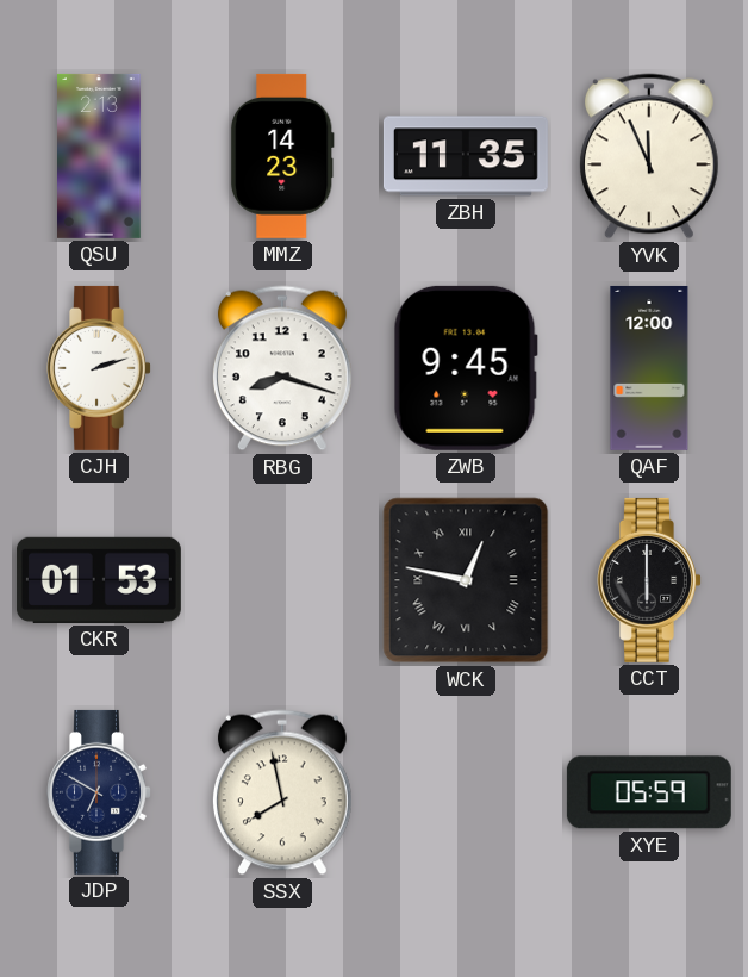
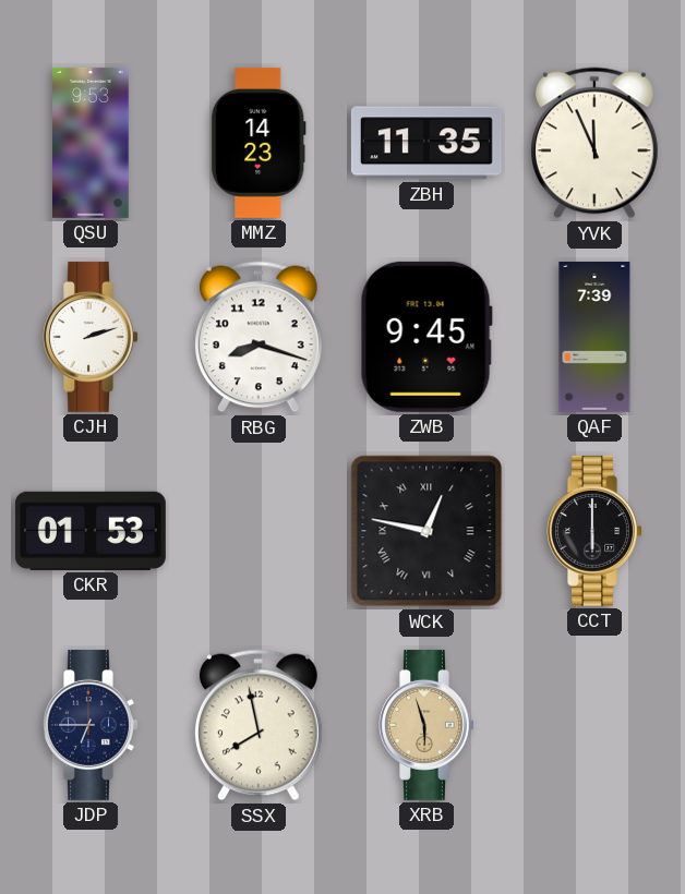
QSU: 2:13 -> 9:53 (92, 143)
QAF: 12:00 -> 7:39 (594, 337)
JDP: 6:50 -> 6:45 (91, 725)
XRB: none -> 5:57 (426, 725)
XYE: 05:59 -> none (649, 792)
